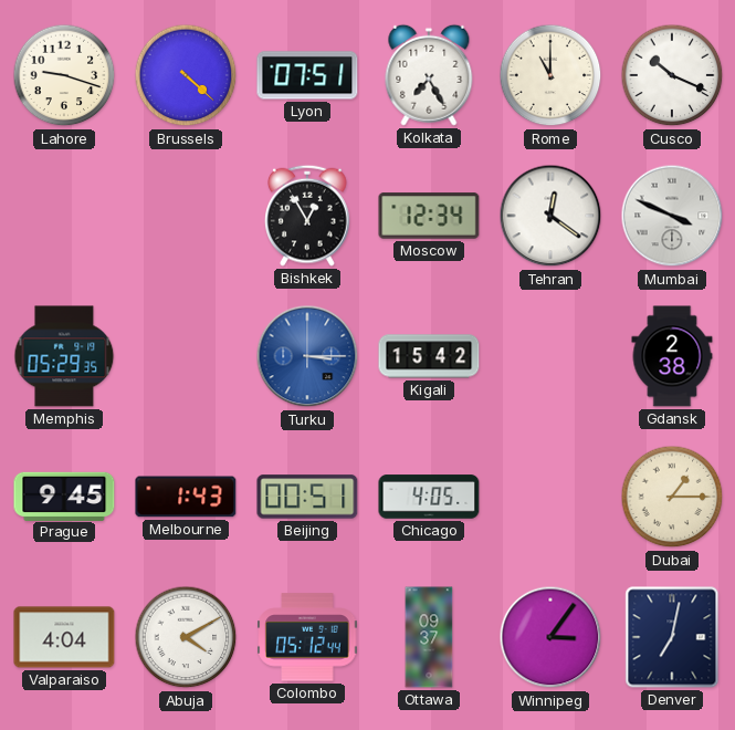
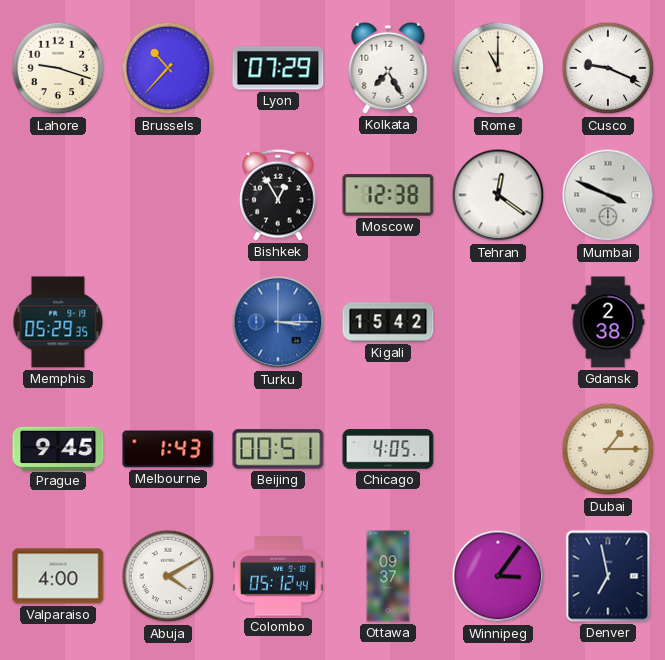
Brussels: 4:22 -> 10:37 (168, 68)
Lyon: 07:51 -> 07:29 (278, 68)
Cusco: 10:19 -> 9:19 (608, 68)
Moscow: 12:34 -> 12:38 (388, 195)
Valparaiso: 4:04 -> 4:00 (58, 576)
Denver: 7:02 -> 6:58 (608, 576)
